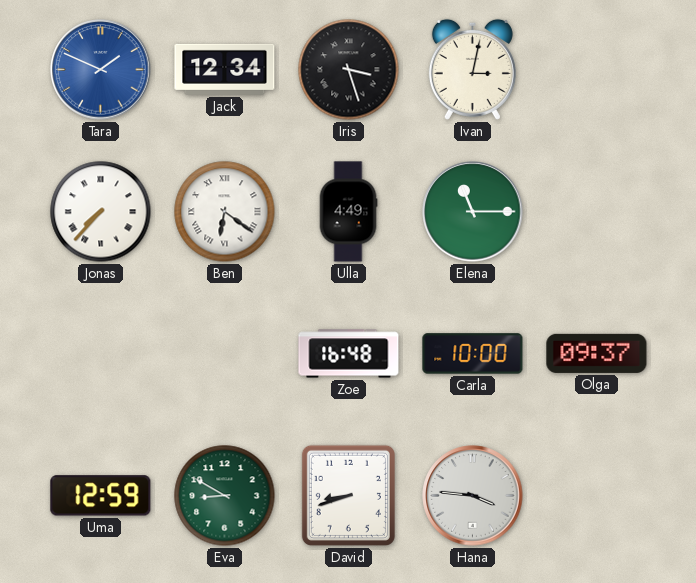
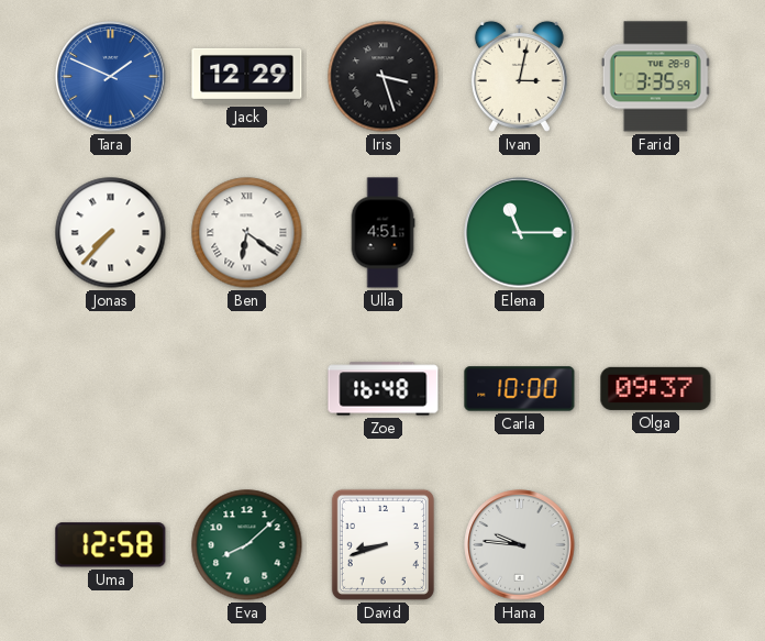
Jack: 12:34 -> 12:29 (247, 76)
Farid: none -> 3:35 (655, 77)
Ulla: 4:49 -> 4:51 (382, 233)
Uma: 12:59 -> 12:58 (111, 545)
Eva: 8:50 -> 8:08 (247, 545)
Hana: 3:46 -> 9:46 (520, 545)
